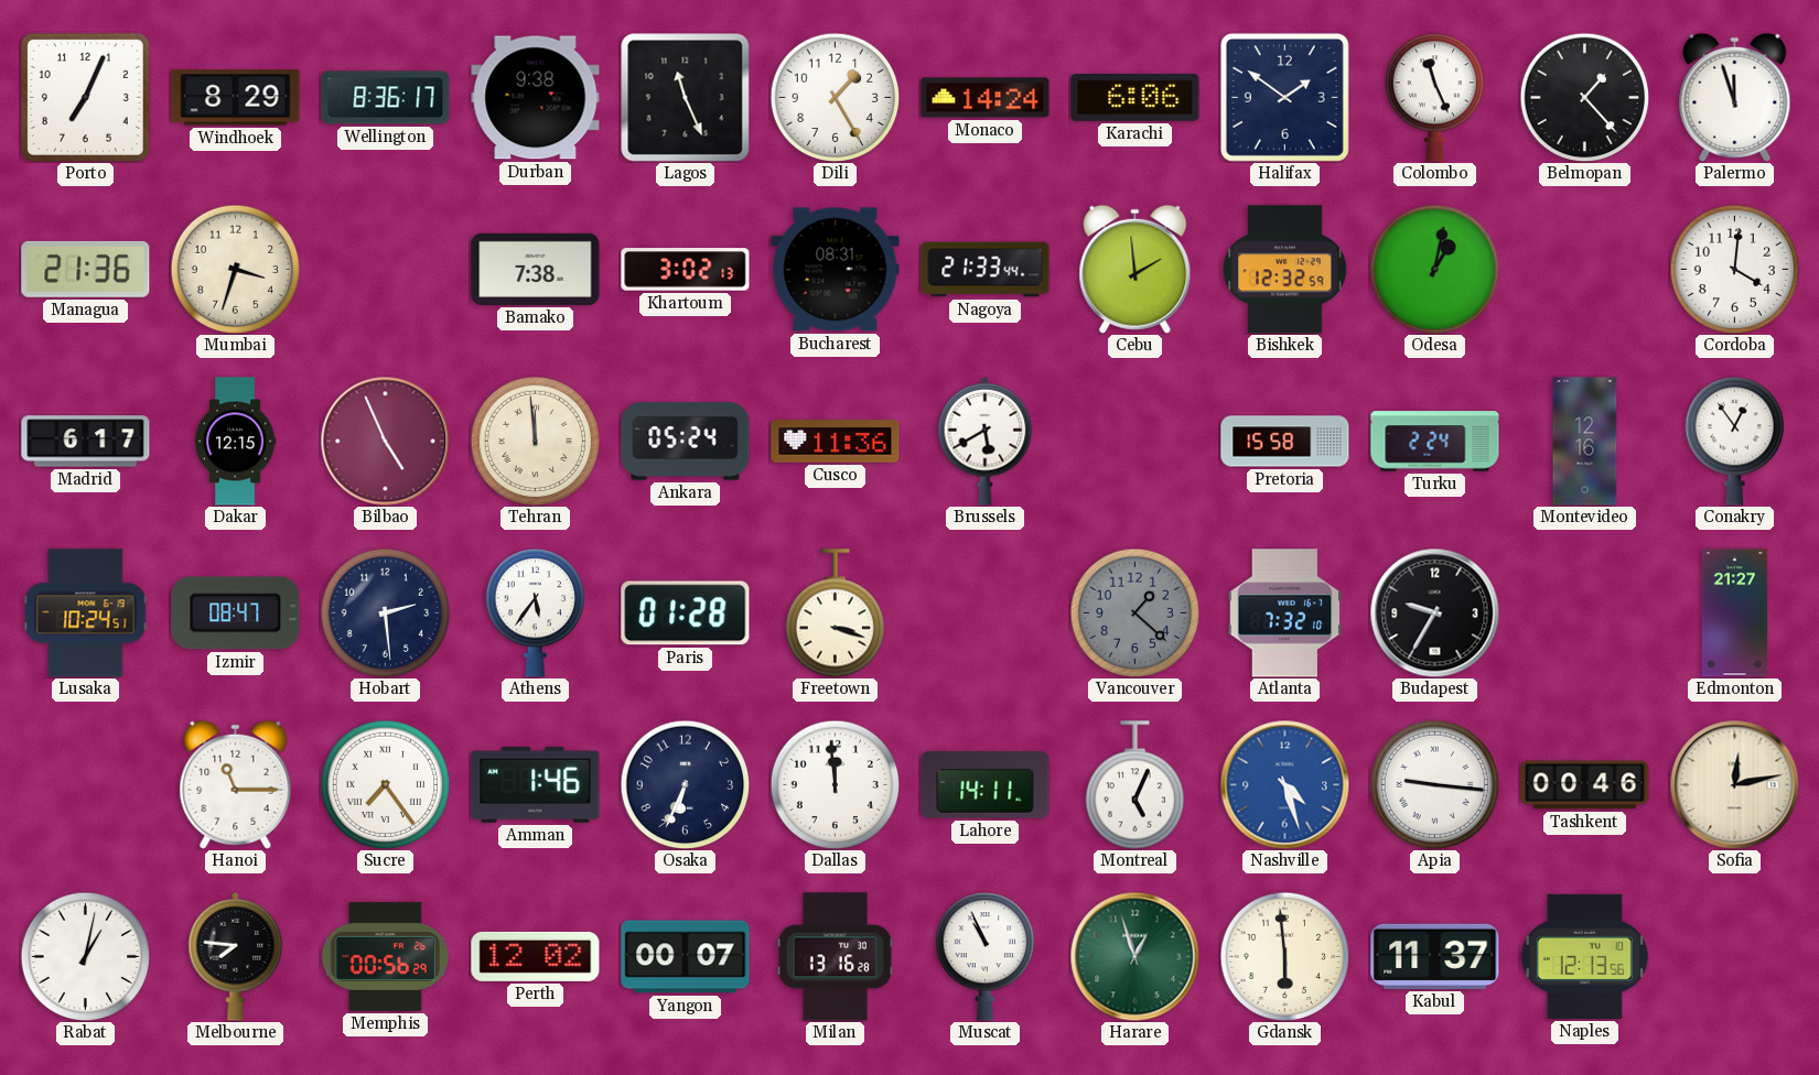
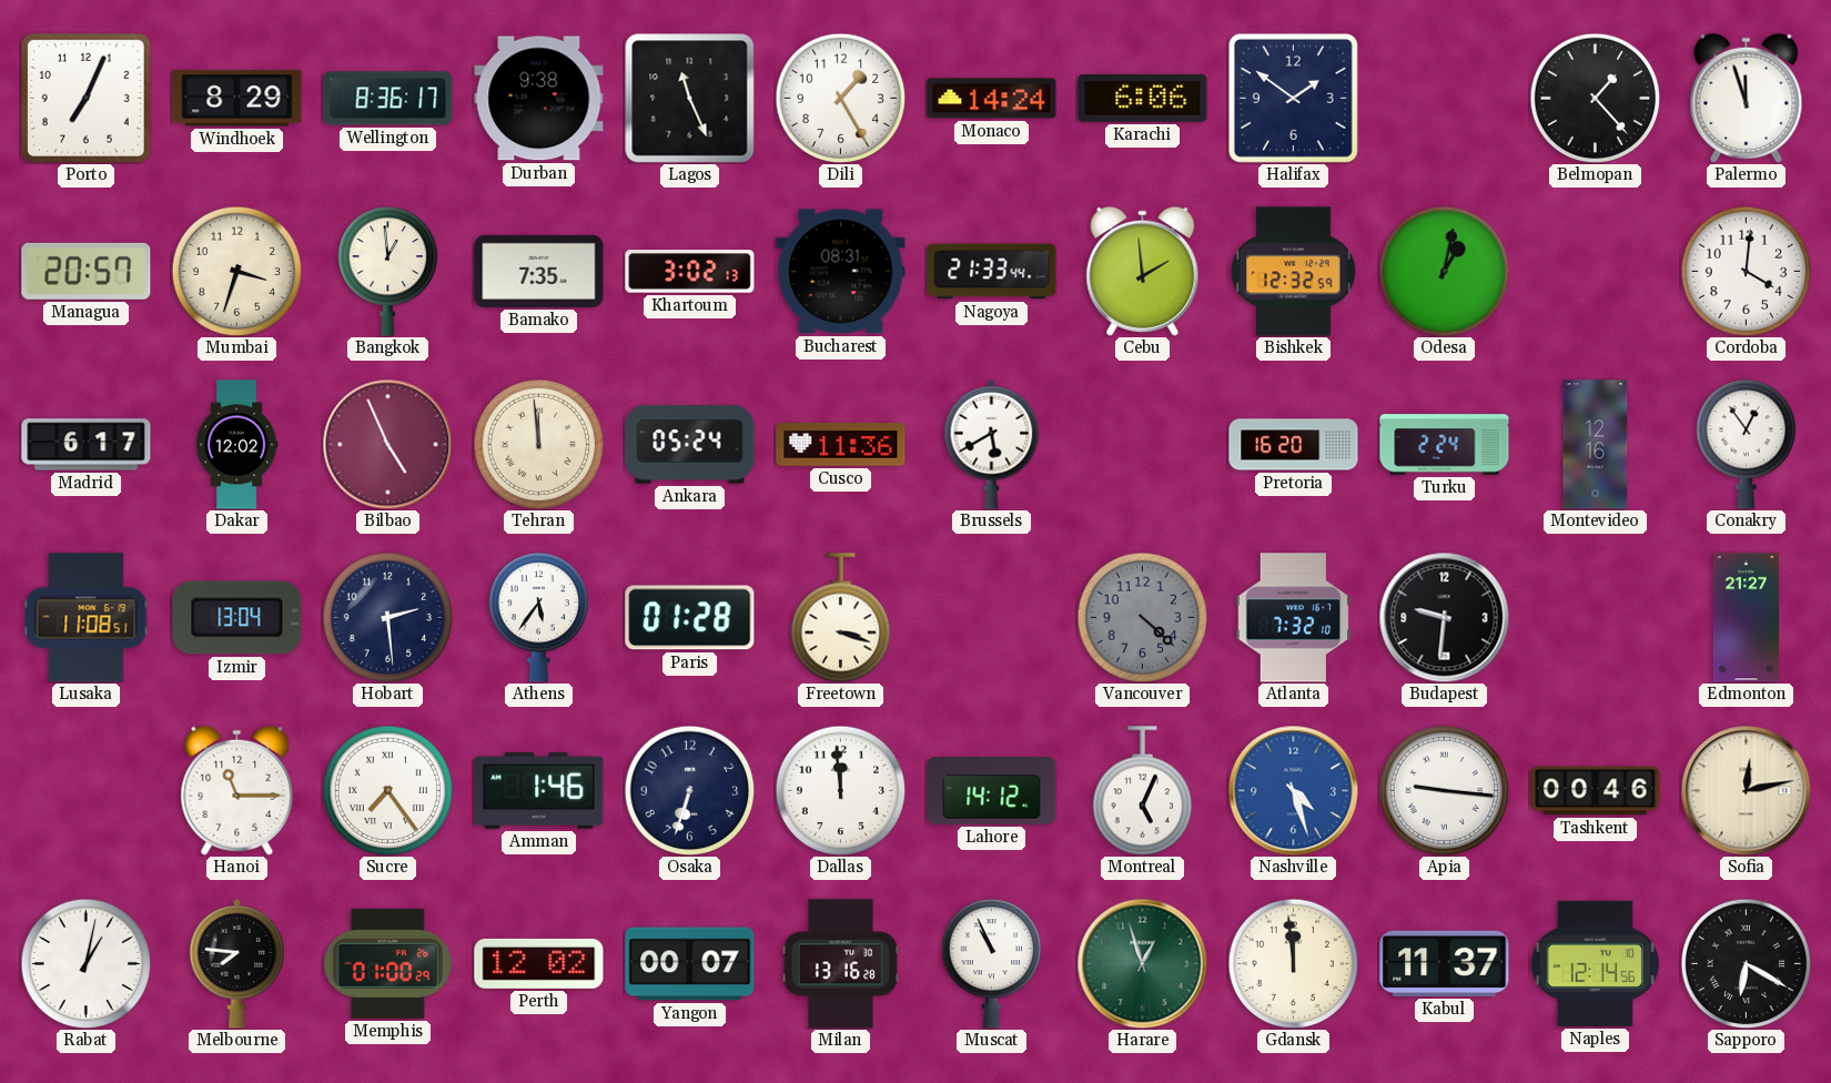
Colombo: 11:26 -> none (1434, 98)
Managua: 21:36 -> 20:57 (87, 271)
Bangkok: none -> 12:59 (387, 272)
Bamako: 7:38 -> 7:35 (539, 271)
Dakar: 12:15 -> 12:02 (236, 445)
Pretoria: 15:58 -> 16:20 (1294, 445)
Lusaka: 10:24 -> 11:08 (87, 618)
Izmir: 08:47 -> 13:04 (237, 618)
Vancouver: 1:22 -> 4:22 (1142, 617)
Budapest: 9:35 -> 9:31 (1444, 617)
Osaka: 6:34 -> 6:33 (689, 790)
Lahore: 14:11 -> 14:12 (992, 791)
Memphis: 00:56 -> 01:00 (387, 963)
Gdansk: 5:59 -> 11:59 (1293, 963)
Naples: 12:13 -> 12:14 (1595, 963)
Sapporo: none -> 6:20 (1746, 963)
